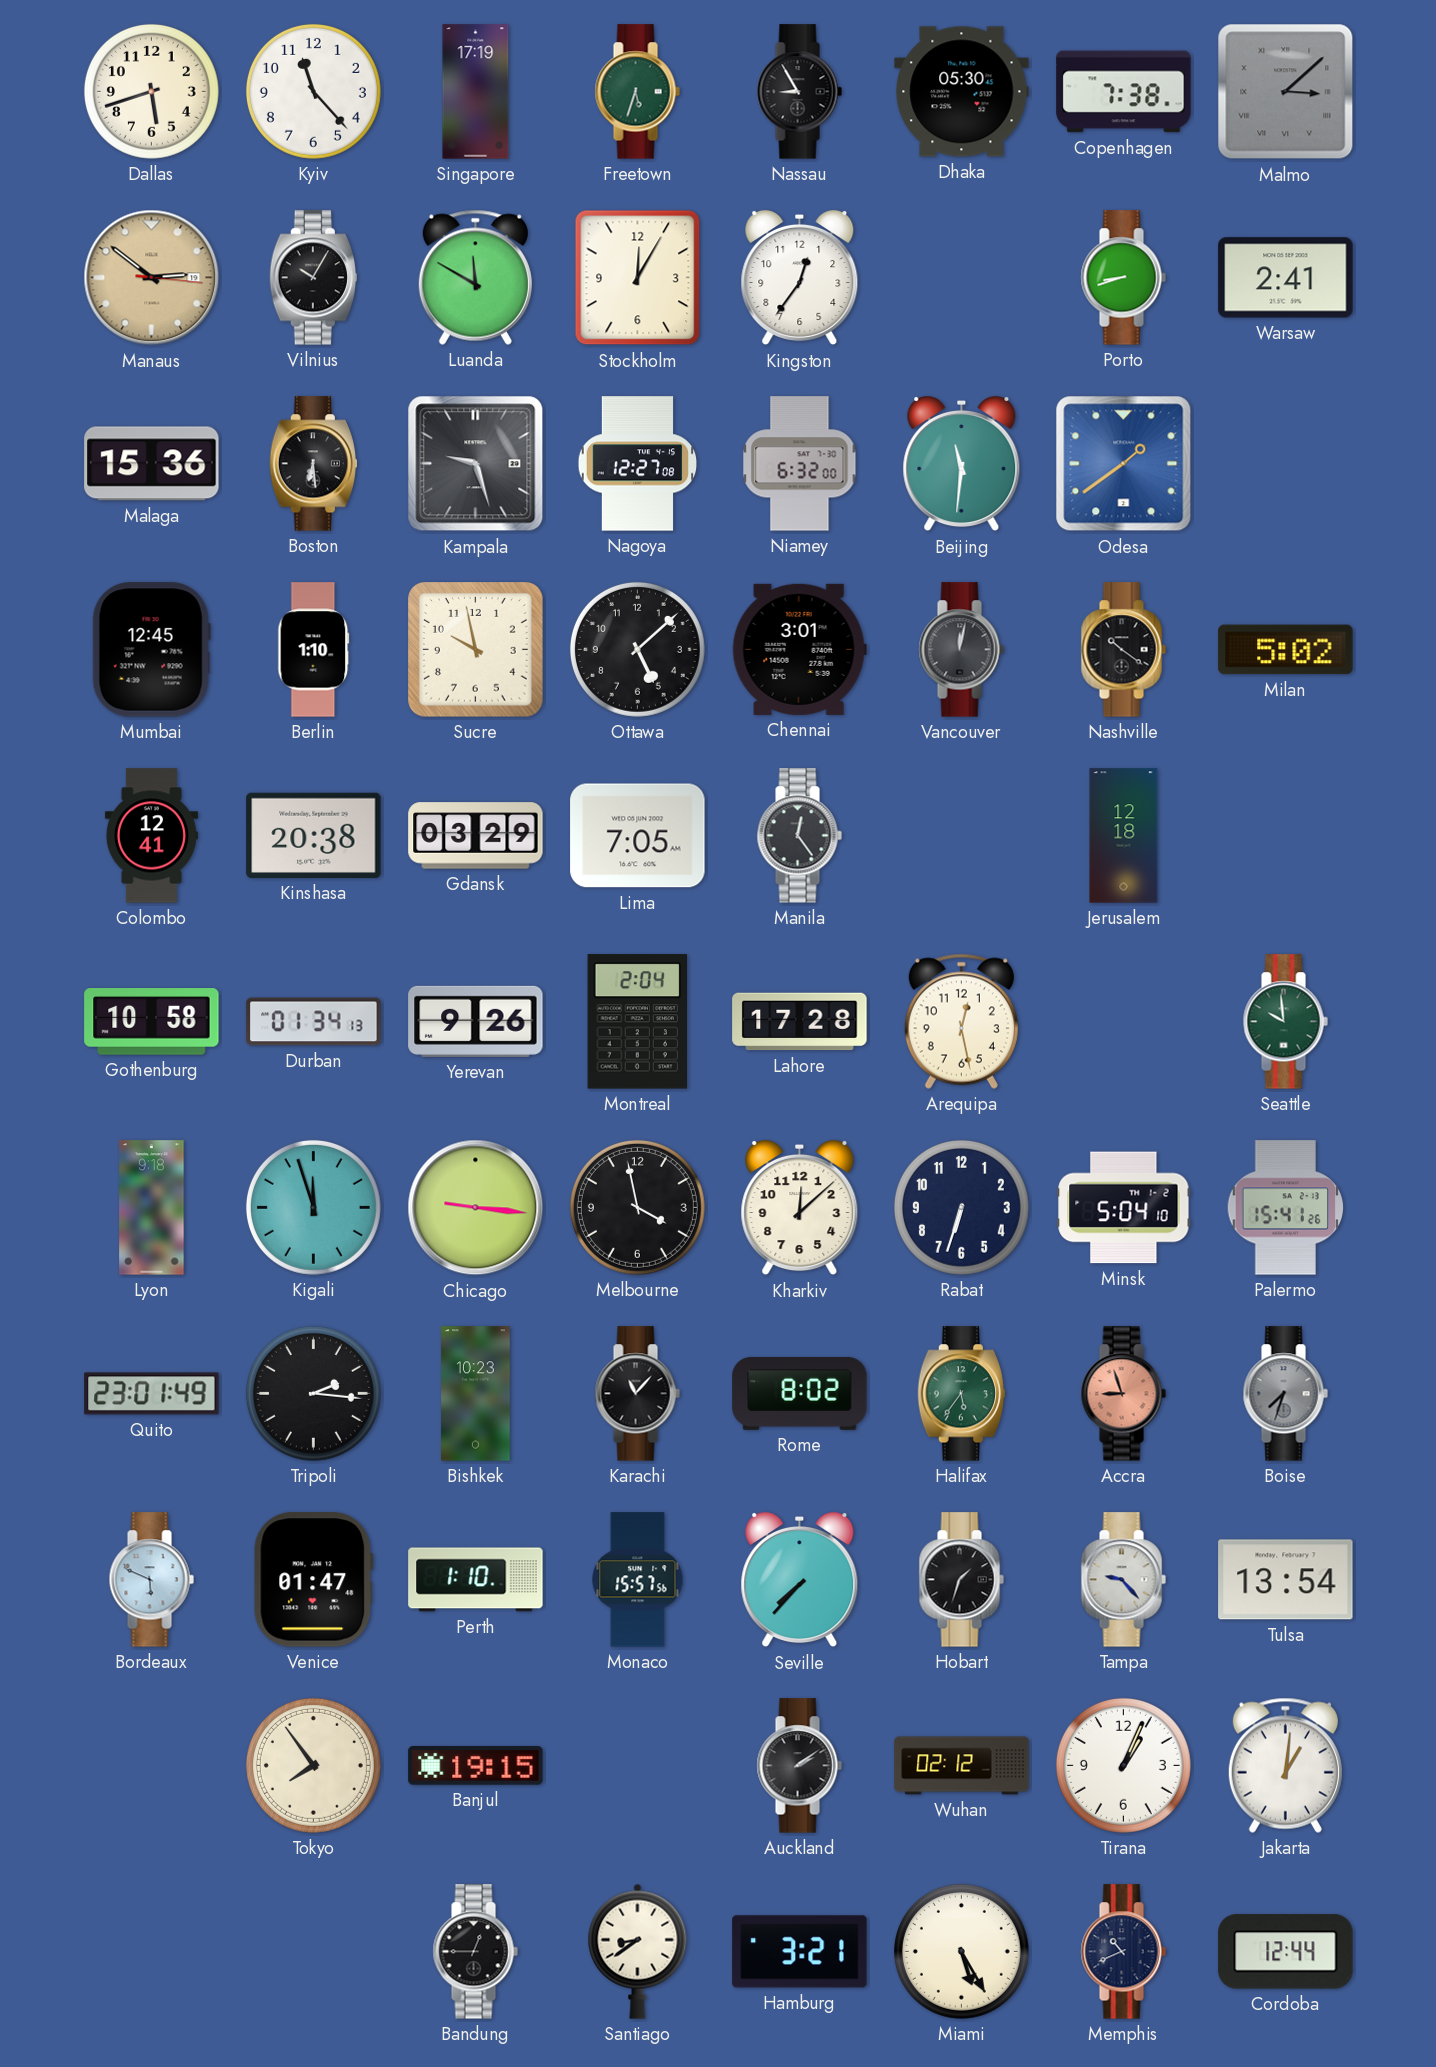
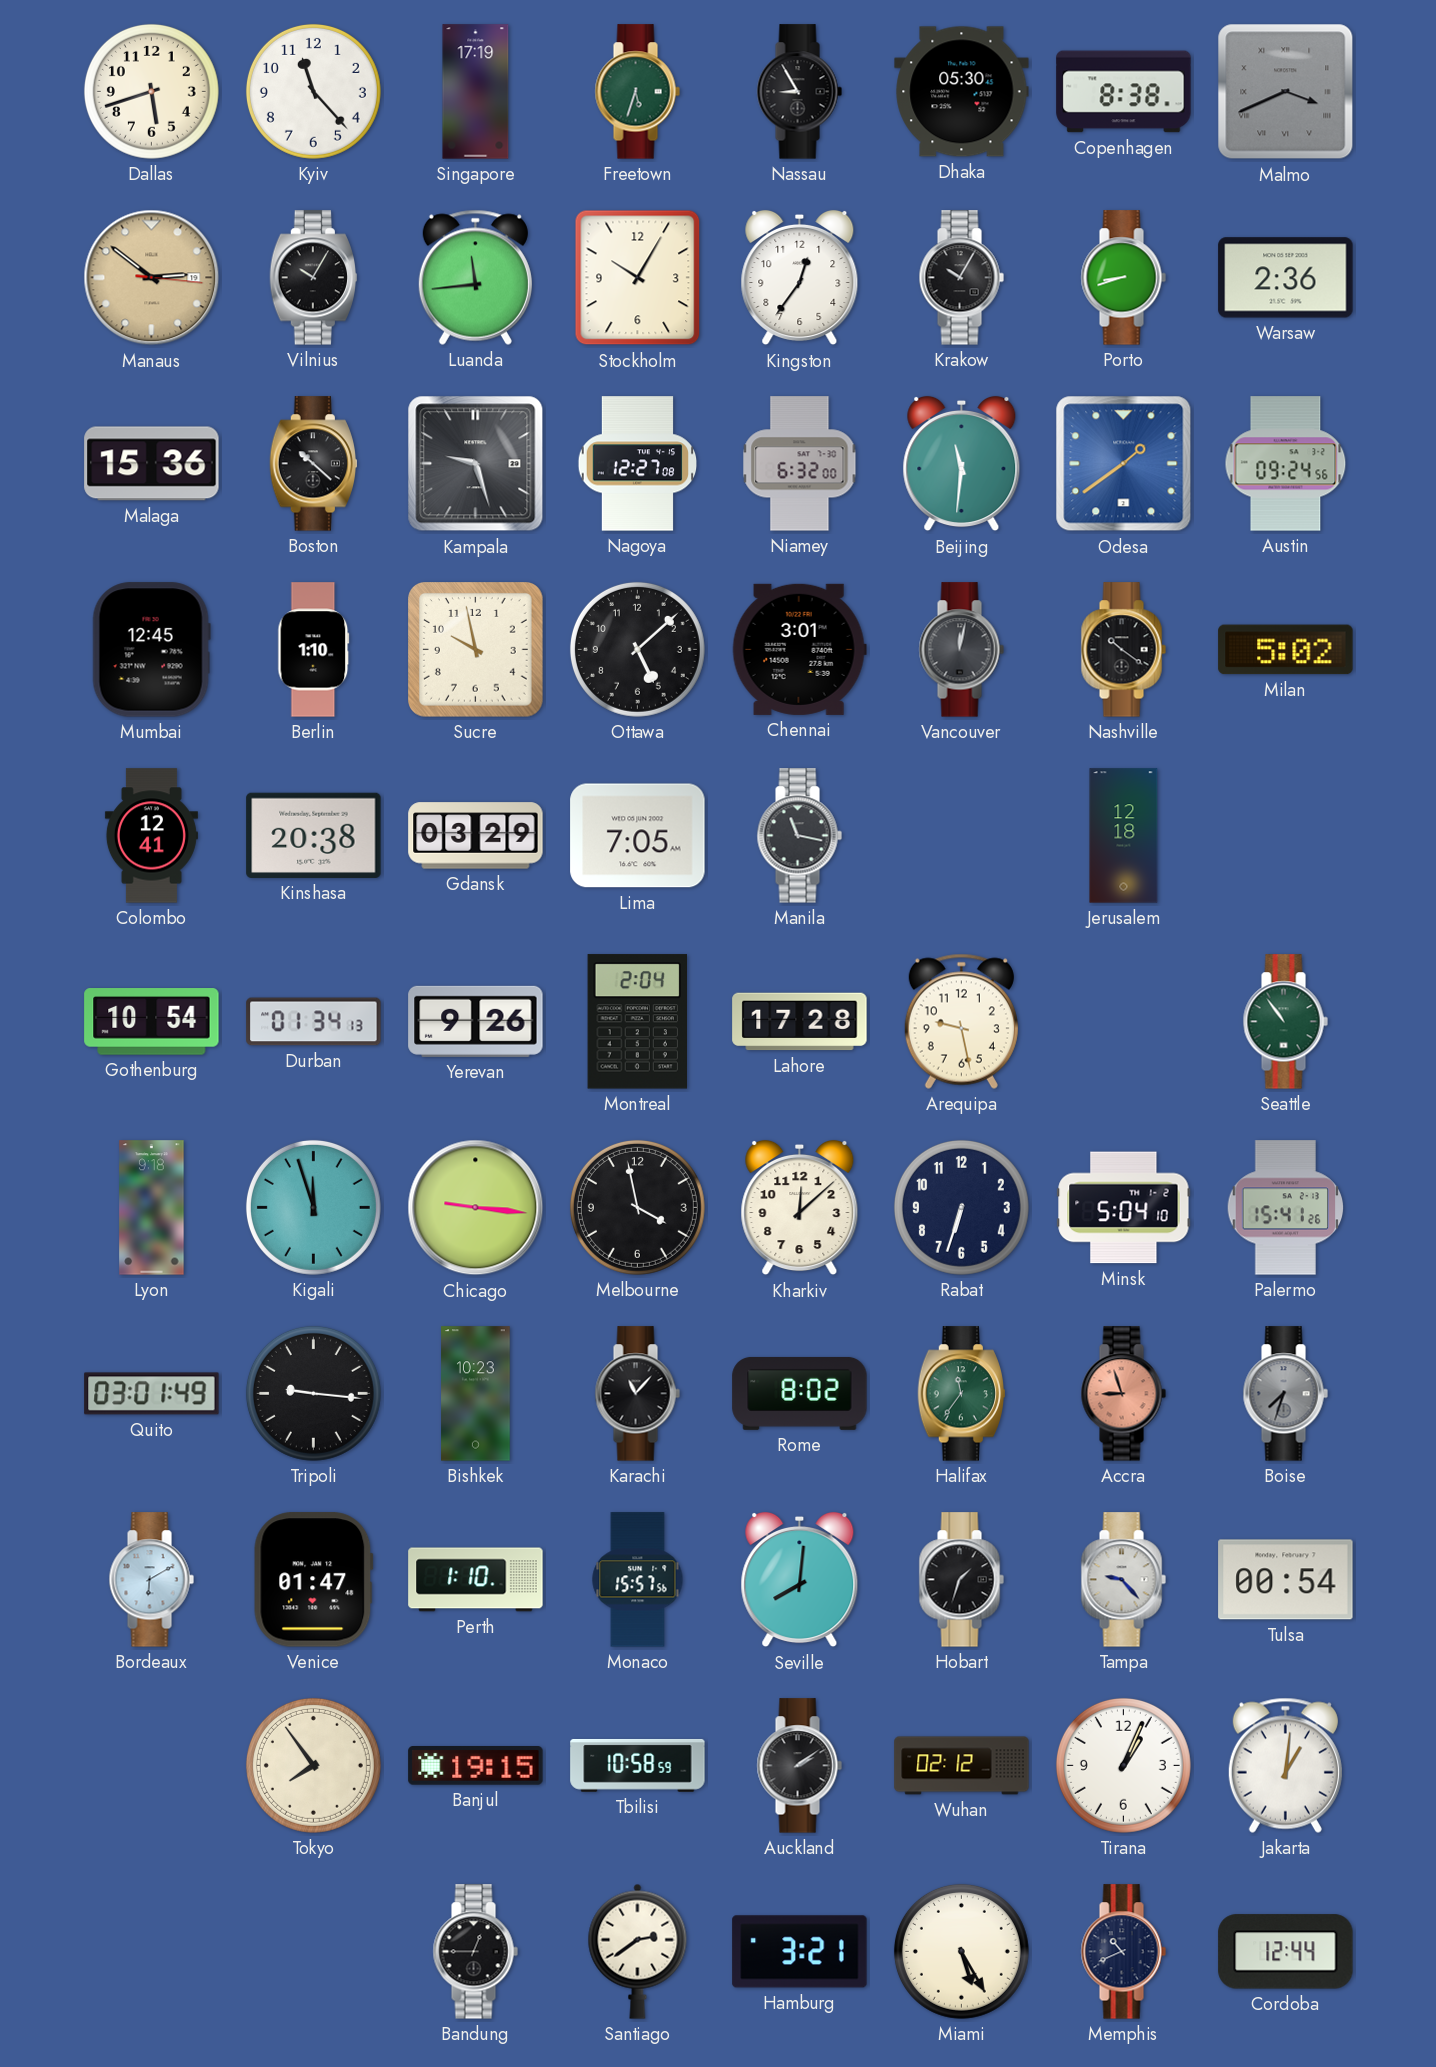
Copenhagen: 7:38 -> 8:38 (1124, 92)
Malmo: 3:08 -> 3:41 (1286, 92)
Luanda: 11:50 -> 11:44 (475, 277)
Stockholm: 12:05 -> 10:05 (638, 278)
Krakow: none -> 10:05 (961, 278)
Warsaw: 2:41 -> 2:36 (1286, 278)
Boston: 6:29 -> 10:22 (313, 464)
Austin: none -> 09:24 (1286, 464)
Manila: 12:24 -> 11:17 (799, 836)
Gothenburg: 10:58 -> 10:54 (152, 1022)
Arequipa: 12:28 -> 9:28 (961, 1021)
Seattle: 9:59 -> 10:54 (1285, 1022)
Quito: 23:01 -> 03:01 (152, 1394)
Tripoli: 2:16 -> 9:16 (313, 1393)
Halifax: 5:36 -> 11:36 (961, 1394)
Bordeaux: 5:49 -> 6:10 (151, 1580)
Seville: 7:37 -> 8:01 (800, 1580)
Tulsa: 13:54 -> 00:54 (1286, 1580)
Tbilisi: none -> 10:58 (638, 1765)
Santiago: 8:39 -> 2:39 (638, 1951)
